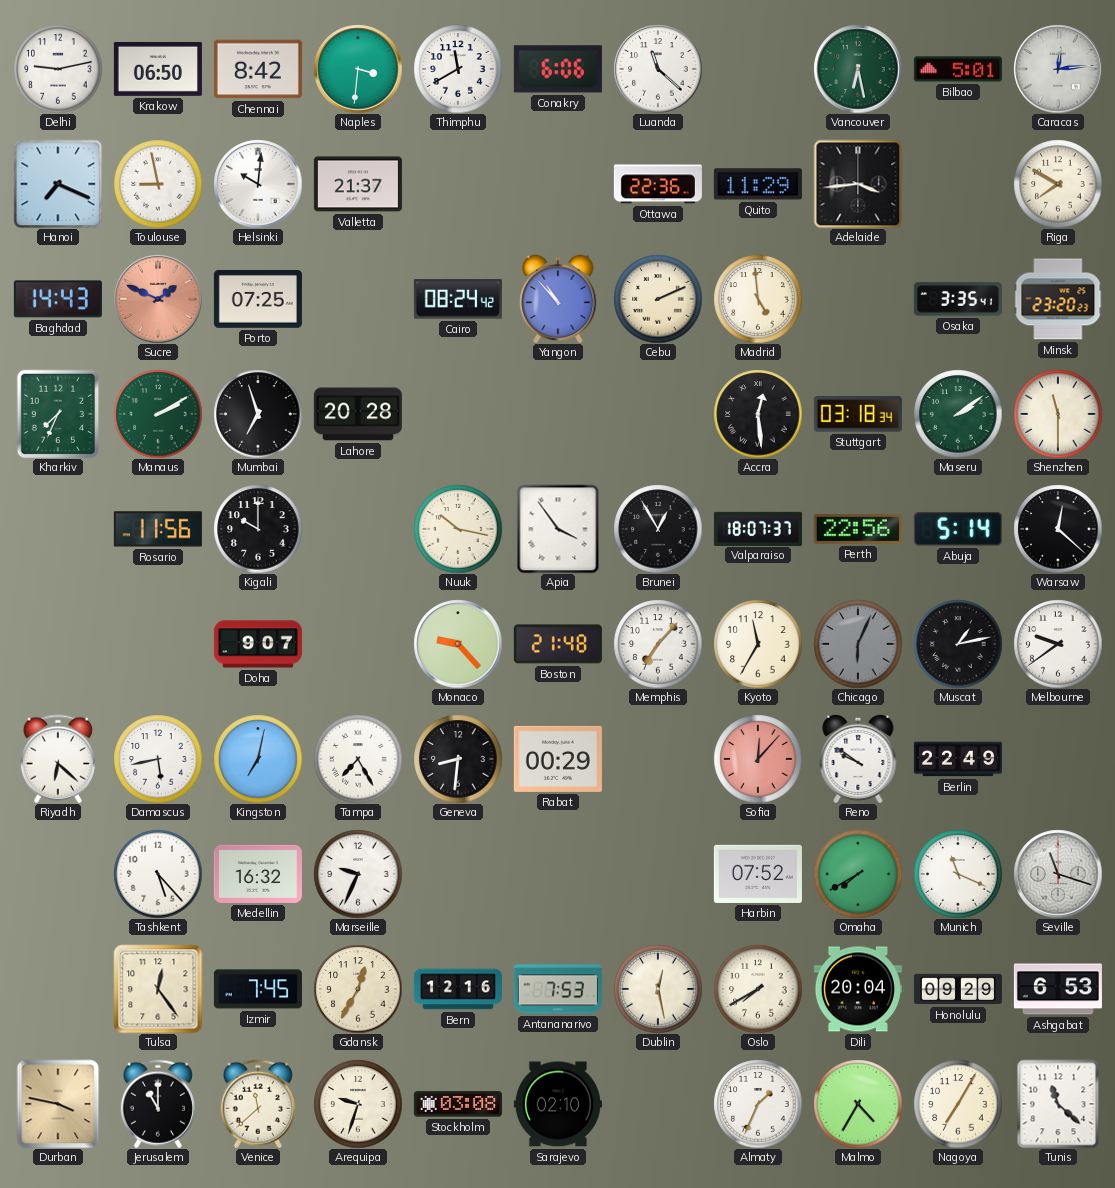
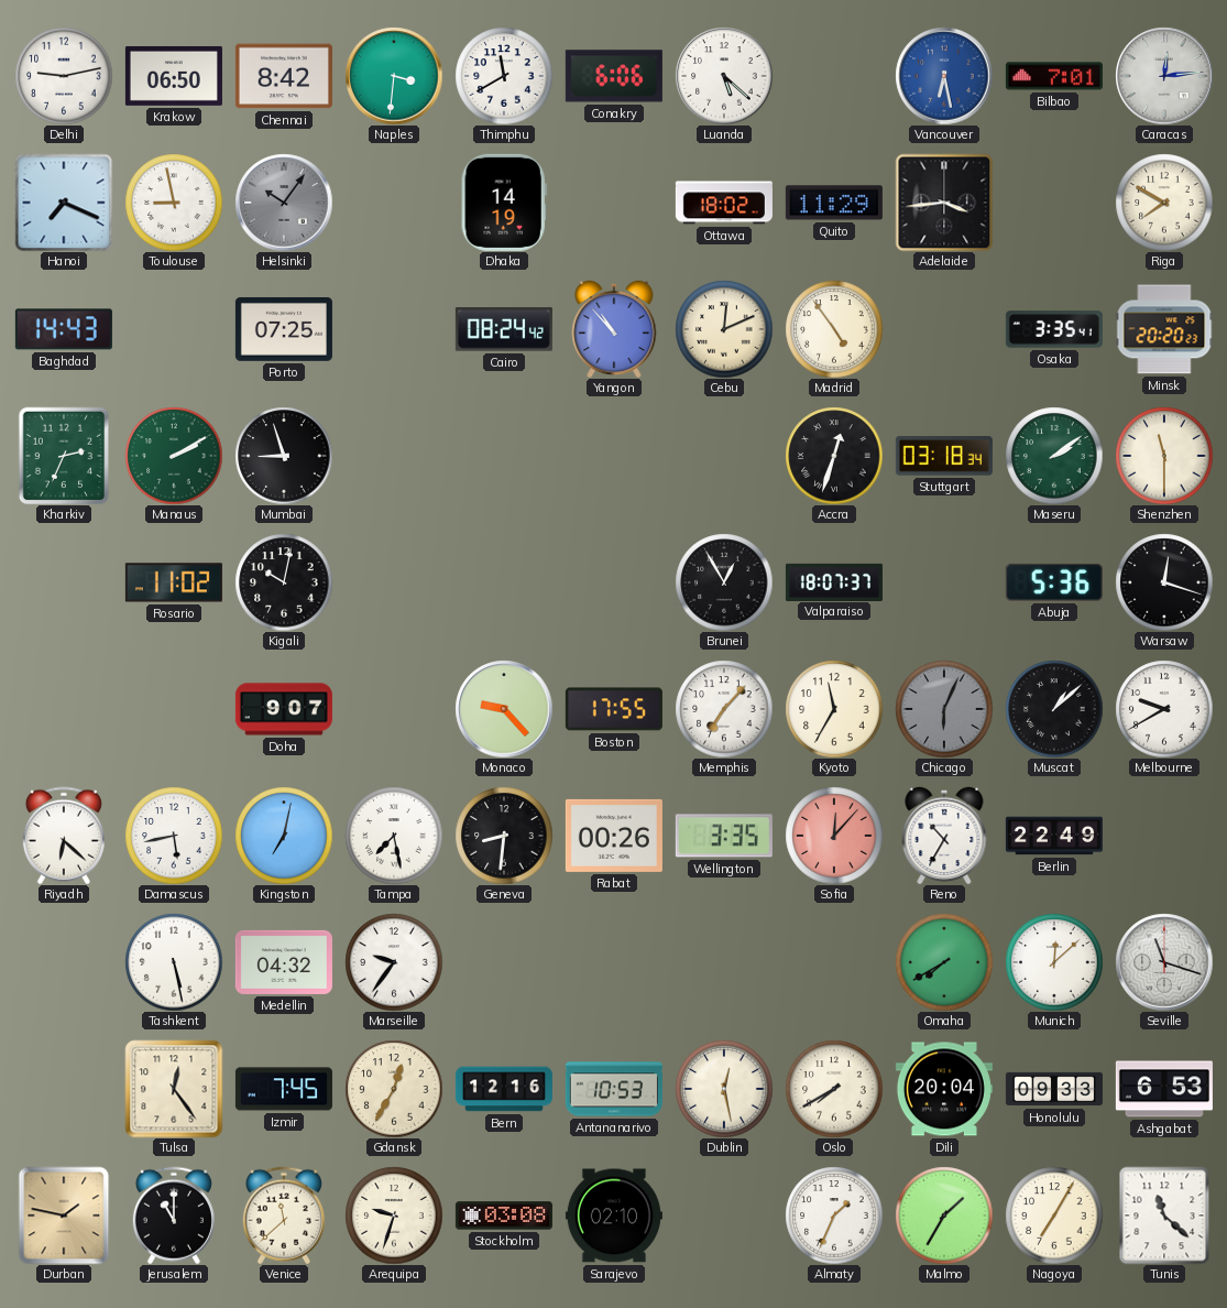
Luanda: 11:22 -> 5:22 (724, 76)
Vancouver dial: green -> blue (944, 76)
Bilbao: 5:01 -> 7:01 (1054, 76)
Helsinki: 10:01 -> 10:06 (284, 203)
Helsinki dial: white -> grey (284, 203)
Valletta: 21:37 -> none (358, 184)
Dhaka: none -> 14:19 (504, 203)
Ottawa: 22:36 -> 18:02 (724, 203)
Sucre: 1:49 -> none (158, 299)
Cebu: 2:11 -> 12:11 (724, 329)
Madrid: 4:59 -> 4:54 (834, 329)
Minsk: 23:20 -> 20:20 (1164, 329)
Kharkiv: 7:34 -> 2:34 (64, 456)
Mumbai: 6:57 -> 8:57 (284, 456)
Lahore: 20:28 -> none (358, 414)
Accra: 12:29 -> 12:33 (834, 456)
Rosario: 11:56 -> 11:02 (174, 582)
Kigali: 10:00 -> 10:02 (284, 582)
Nuuk: 10:17 -> none (458, 529)
Apia: 3:54 -> none (558, 529)
Perth: 22:56 -> none (858, 529)
Abuja: 5:14 -> 5:36 (1054, 582)
Warsaw: 12:22 -> 12:18 (1164, 582)
Boston: 21:48 -> 17:55 (614, 709)
Muscat: 1:13 -> 1:08 (1054, 709)
Melbourne: 9:39 -> 9:40 (1164, 709)
Tampa: 7:25 -> 7:28 (394, 836)
Rabat: 00:29 -> 00:26 (614, 836)
Wellington: none -> 3:35 (724, 836)
Reno: 9:51 -> 10:35 (944, 836)
Tashkent: 5:23 -> 5:28 (174, 962)
Medellin: 16:32 -> 04:32 (284, 962)
Marseille: 9:34 -> 9:36 (394, 962)
Harbin: 07:52 -> none (758, 874)
Munich: 11:19 -> 12:08 (1054, 962)
Antananarivo: 7:53 -> 10:53 (614, 1089)
Honolulu: 09:29 -> 09:33 (1054, 1089)
Durban: 3:47 -> 1:47 (64, 1216)
Malmo: 4:35 -> 1:35 (944, 1216)
